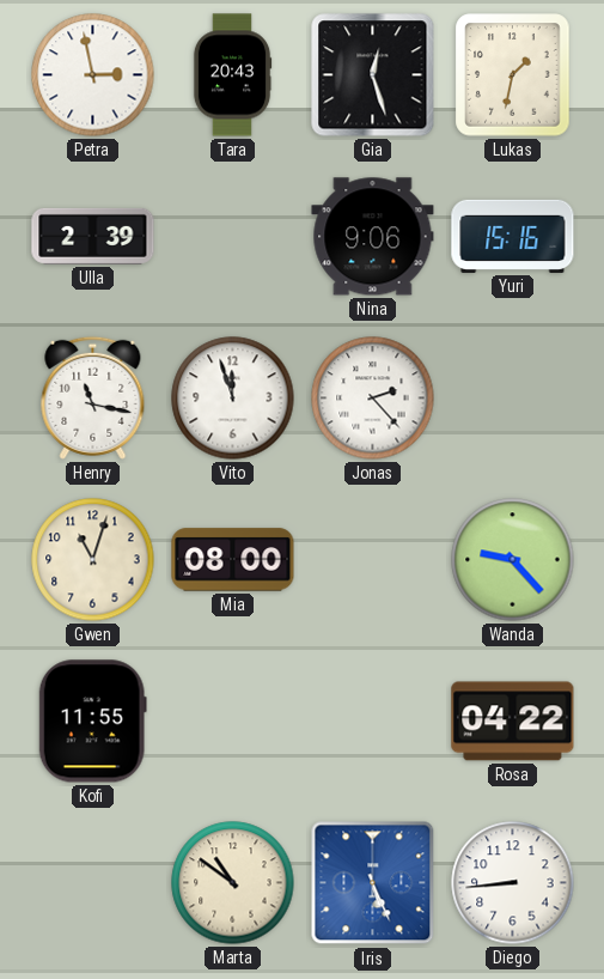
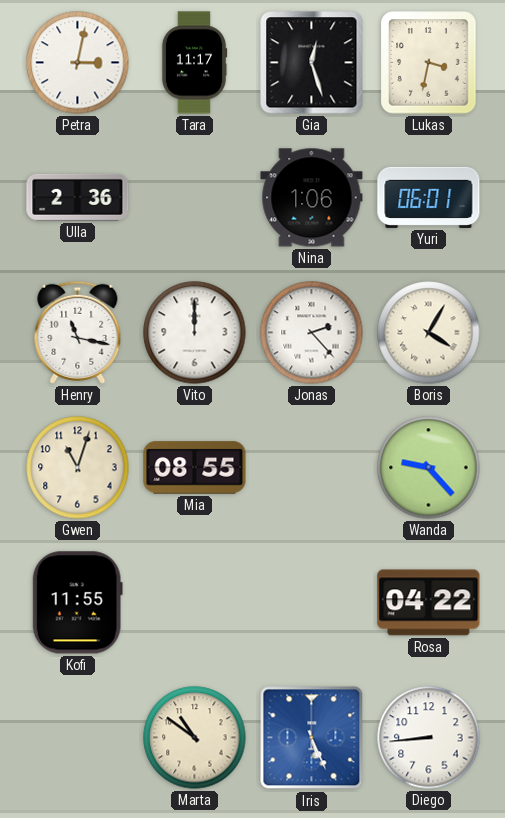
Petra: 2:58 -> 3:02 (78, 63)
Tara: 20:43 -> 11:17 (194, 63)
Lukas: 1:32 -> 3:32 (429, 63)
Ulla: 2:39 -> 2:36 (78, 197)
Nina: 9:06 -> 1:06 (312, 198)
Yuri: 15:16 -> 06:01 (429, 197)
Vito: 11:57 -> 12:00 (195, 333)
Boris: none -> 4:05 (429, 333)
Mia: 08:00 -> 08:55 (195, 468)
